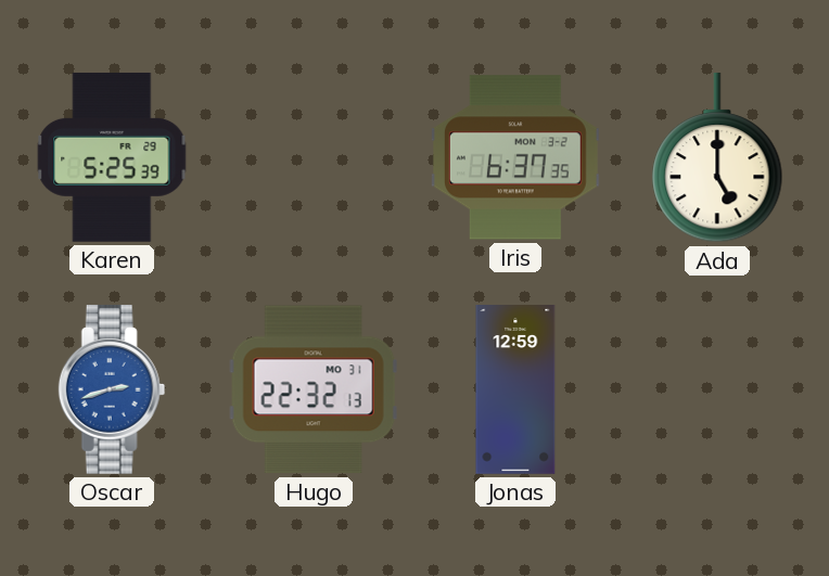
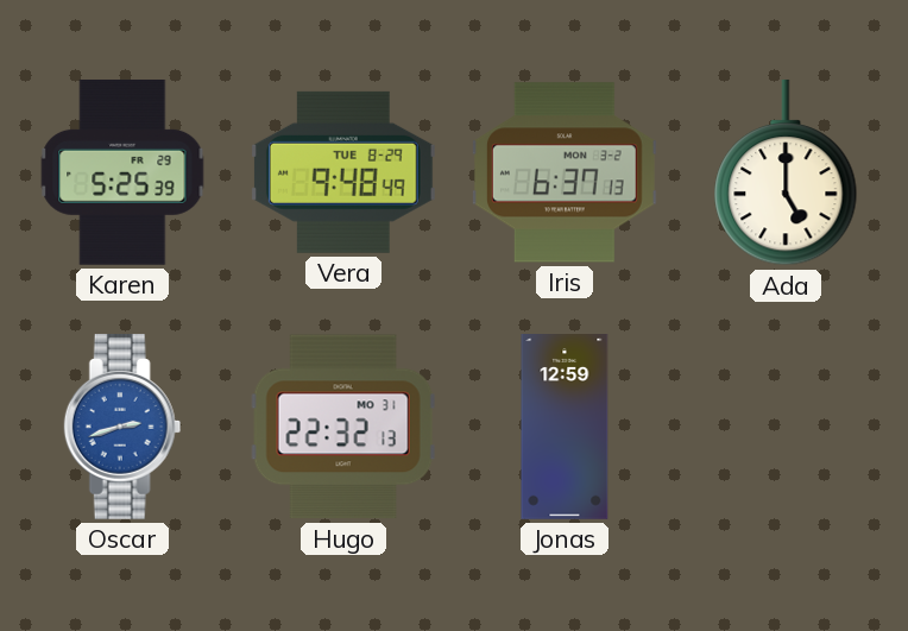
Vera: none -> 9:48 (343, 172)
Iris: 6:37:35 -> 6:37:13 (565, 172)
